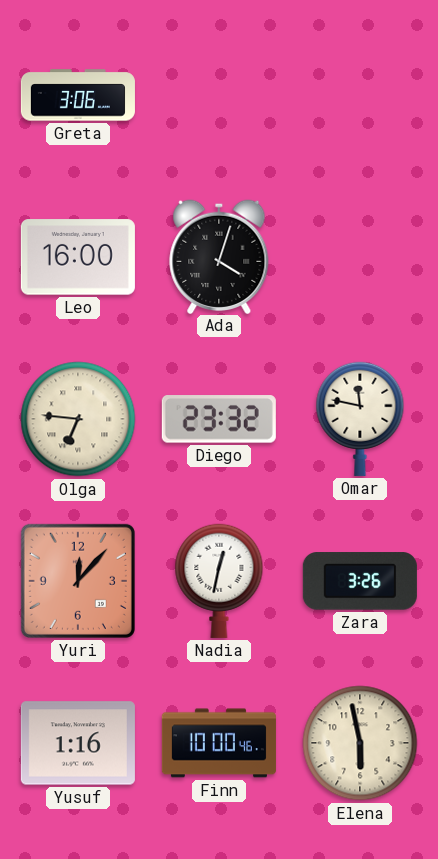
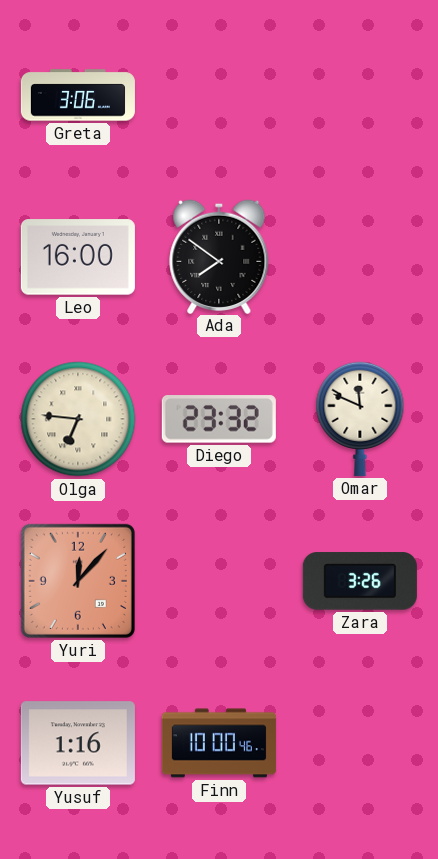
Ada: 4:03 -> 7:51 (219, 256)
Omar: 11:47 -> 11:49 (360, 419)
Nadia: 12:32 -> none (219, 581)
Elena: 5:58 -> none (360, 743)
